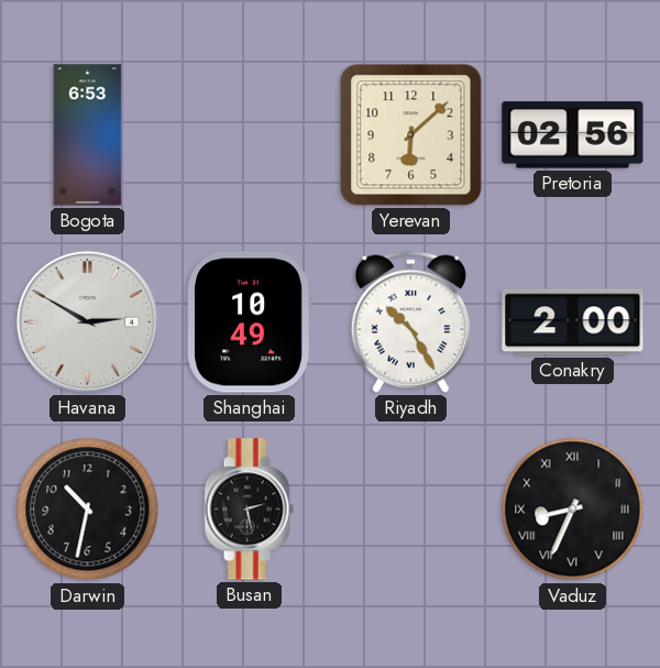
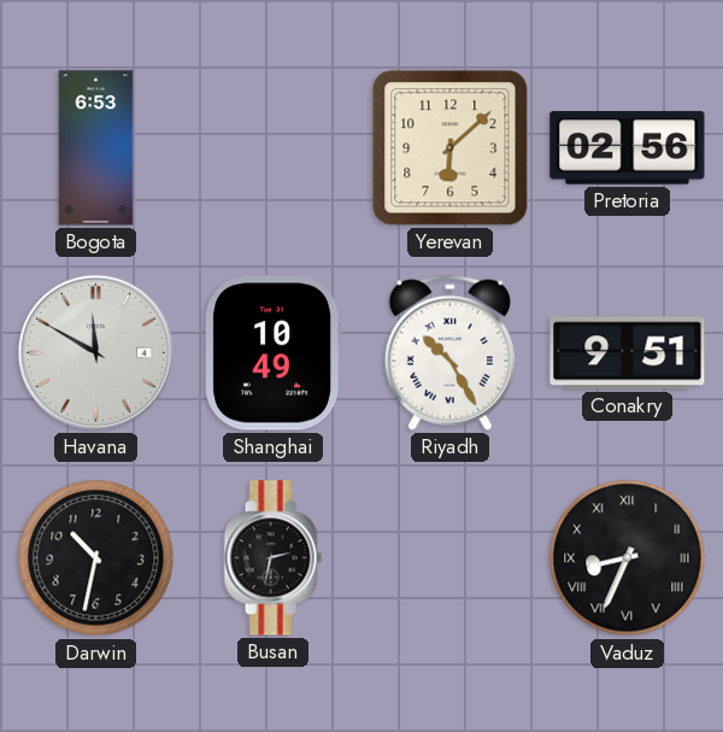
Havana: 2:50 -> 11:50 (95, 352)
Conakry: 2:00 -> 9:51 (628, 353)
Busan: 2:28 -> 2:32 (272, 558)
